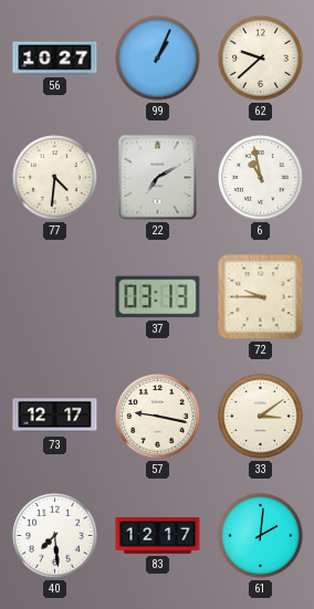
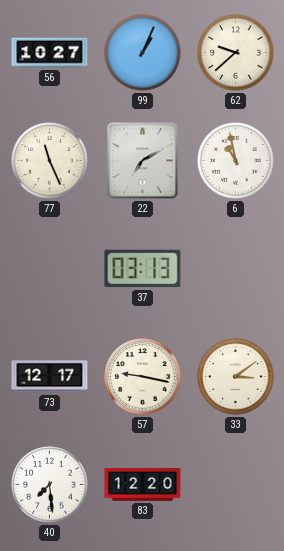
77: 4:31 -> 11:26 (50, 161)
72: 9:45 -> none (261, 297)
83: 12:17 -> 12:20 (143, 485)
61: 2:01 -> none (261, 536)
